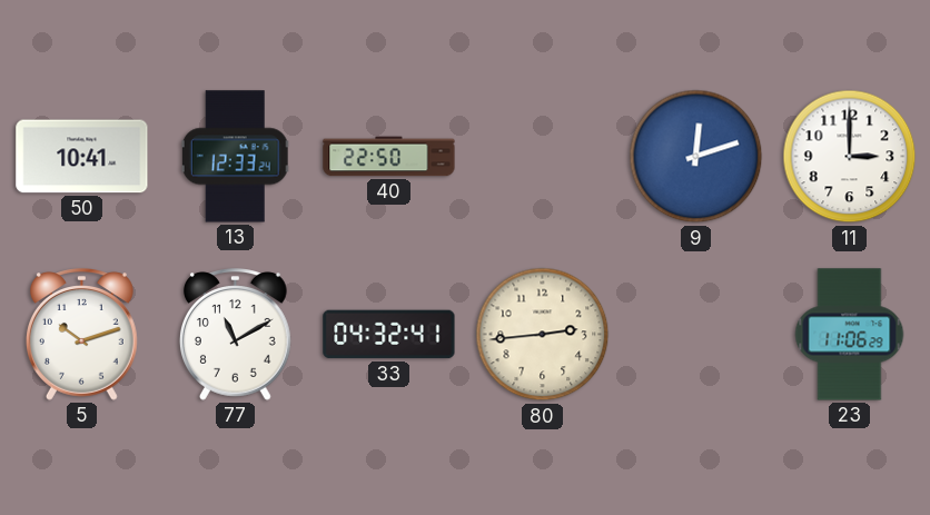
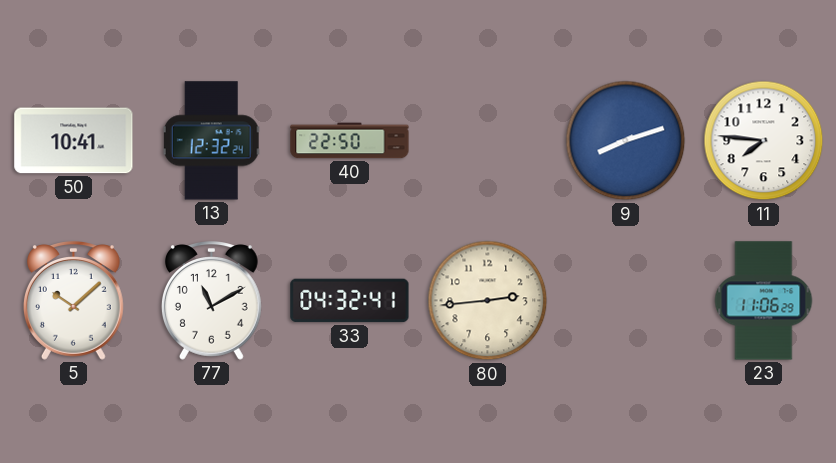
13: 12:33 -> 12:32 (212, 141)
9: 12:12 -> 8:12 (626, 141)
11: 3:00 -> 7:46 (764, 141)
5: 10:12 -> 10:08 (73, 301)
